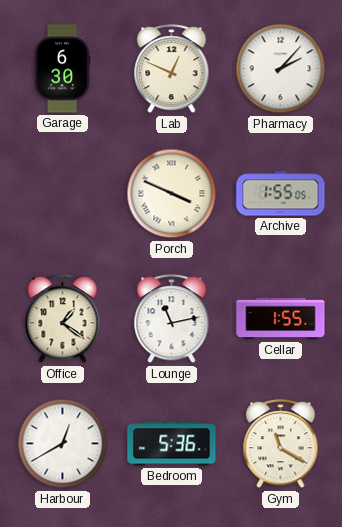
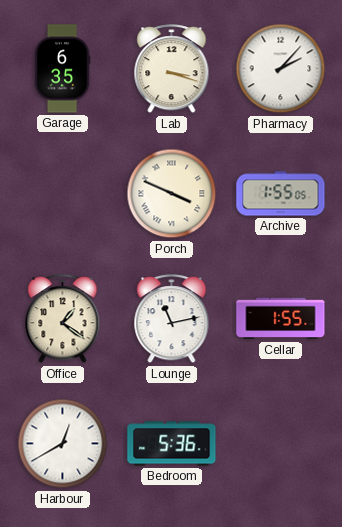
Garage: 6:30 -> 6:35 (62, 69)
Lab: 12:49 -> 3:18 (172, 69)
Gym: 11:20 -> none (281, 444)
